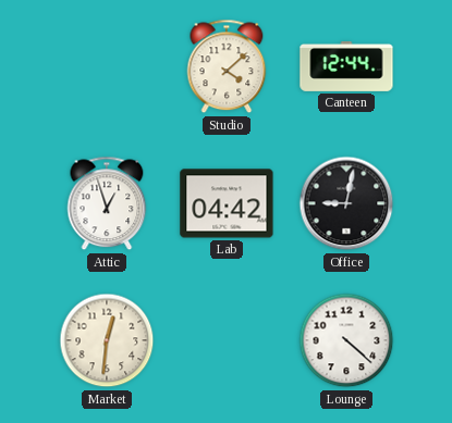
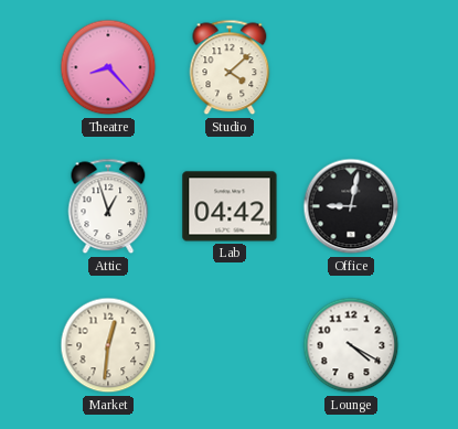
Theatre: none -> 8:23 (108, 67)
Canteen: 12:44 -> none (346, 66)
Lounge: 4:22 -> 4:20 (351, 345)
